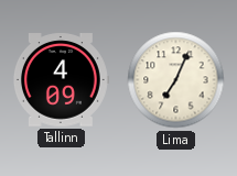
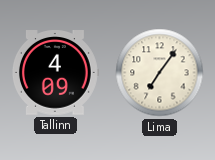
Lima: 7:04 -> 7:06 (160, 73)
